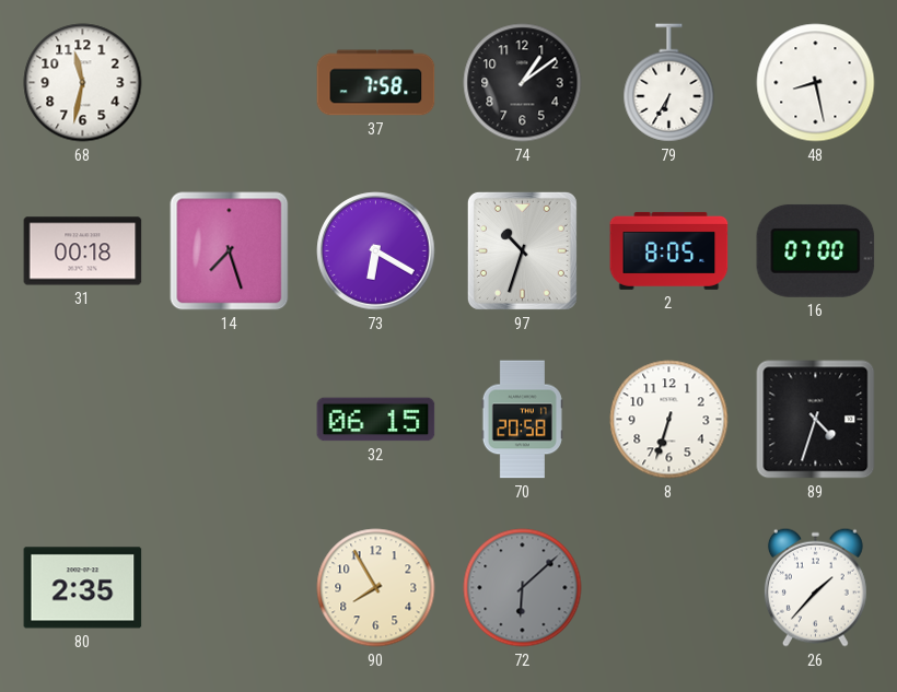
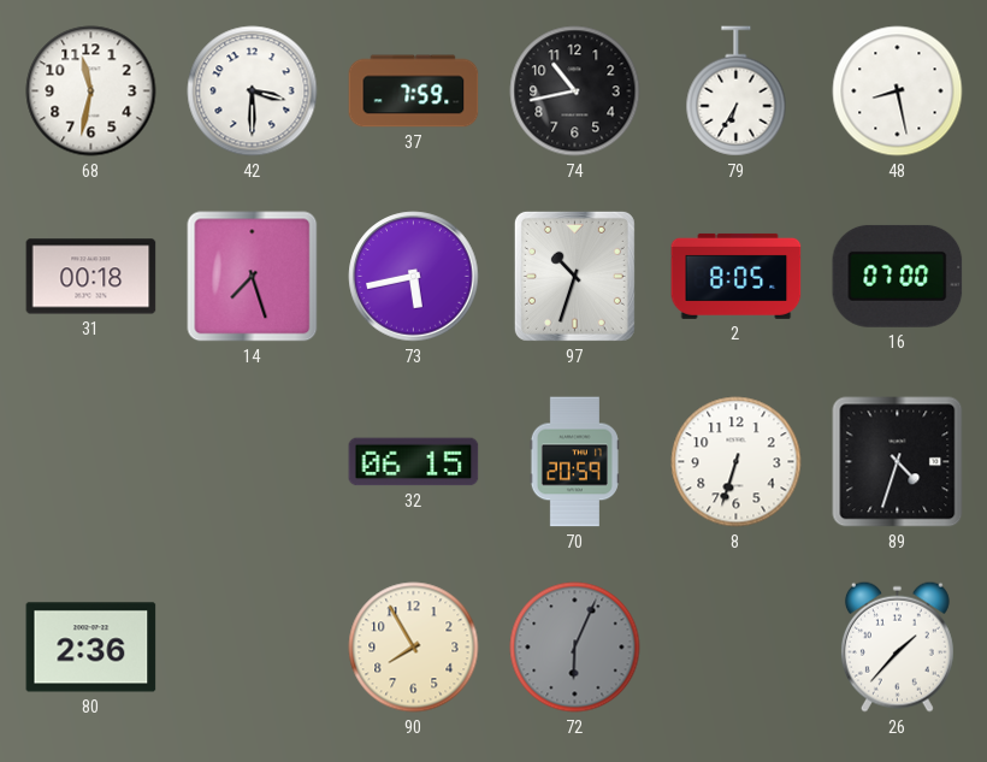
42: none -> 3:30 (253, 91)
37: 7:58 -> 7:59 (414, 91)
74: 1:09 -> 10:43 (575, 91)
73: 6:20 -> 5:43 (414, 277)
70: 20:58 -> 20:59 (574, 462)
80: 2:35 -> 2:36 (91, 648)
72: 6:08 -> 6:04 (575, 648)
